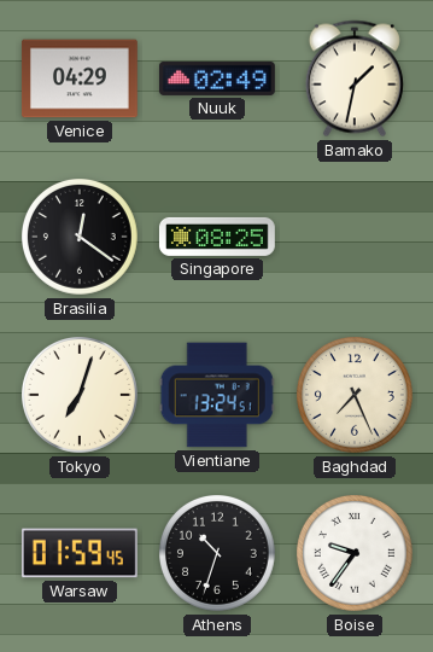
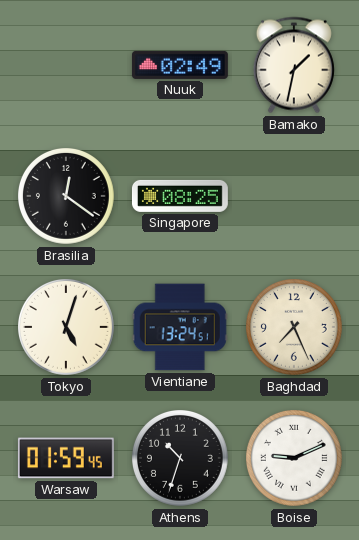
Venice: 04:29 -> none (80, 78)
Tokyo: 7:03 -> 5:03 (67, 328)
Boise: 9:36 -> 9:11 (295, 459)
